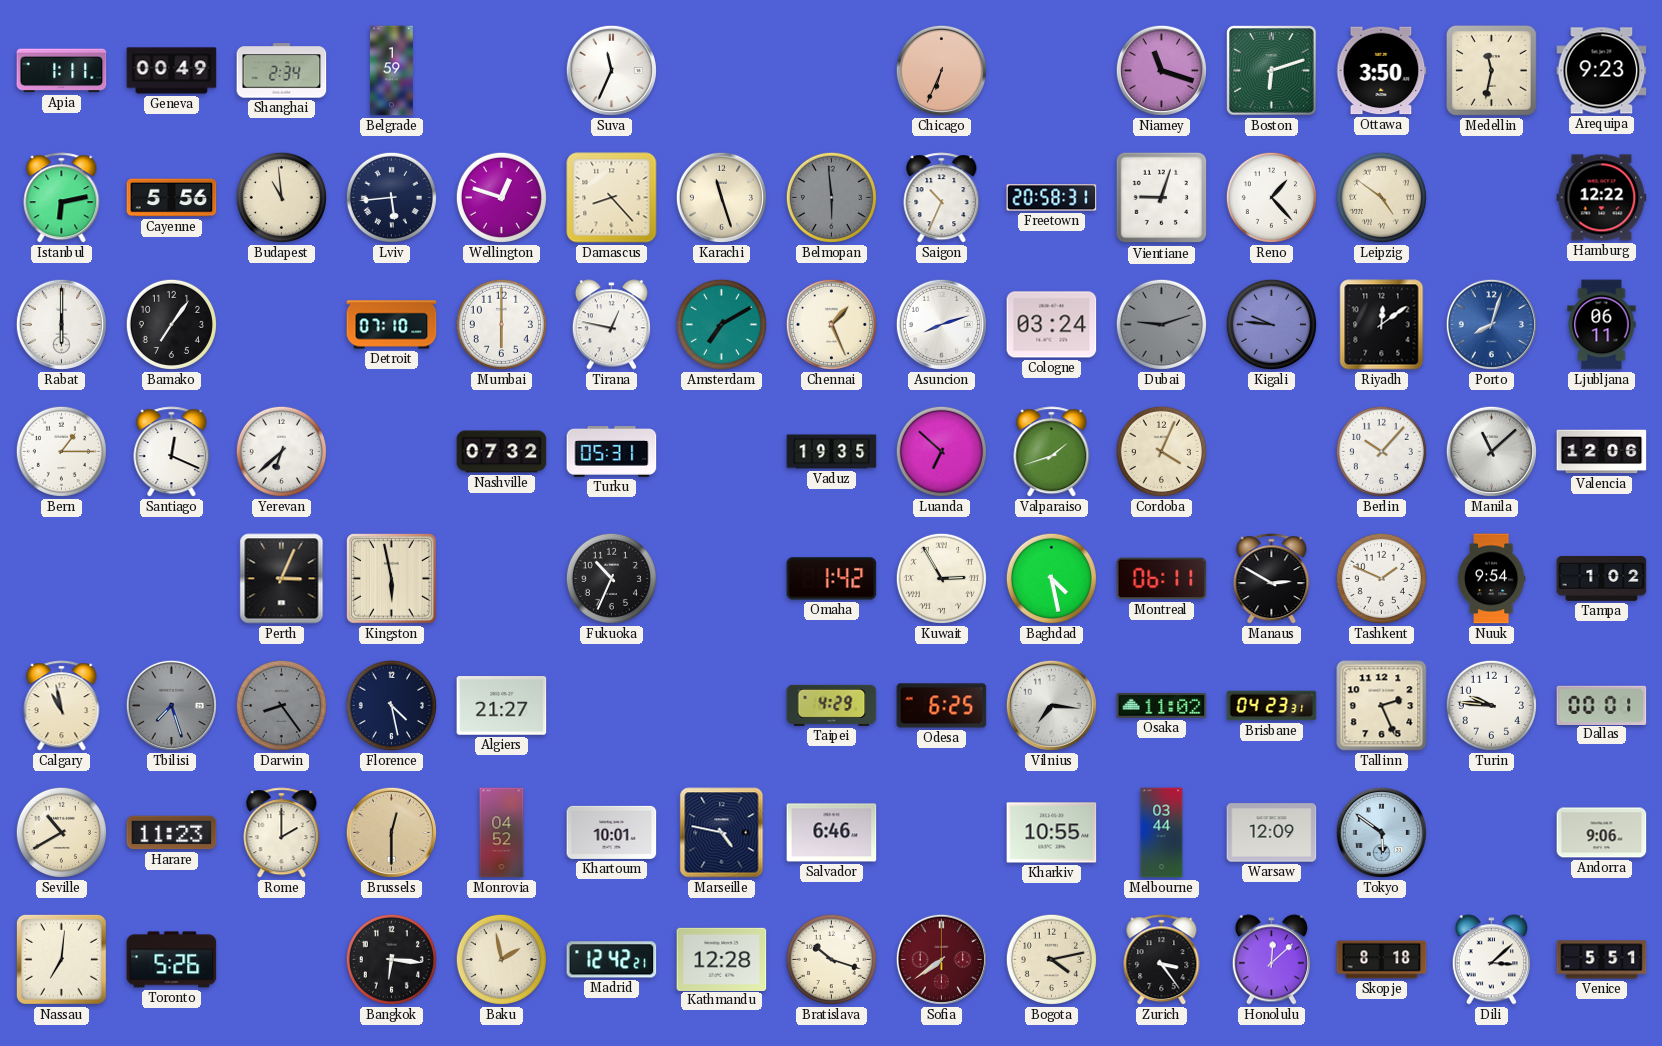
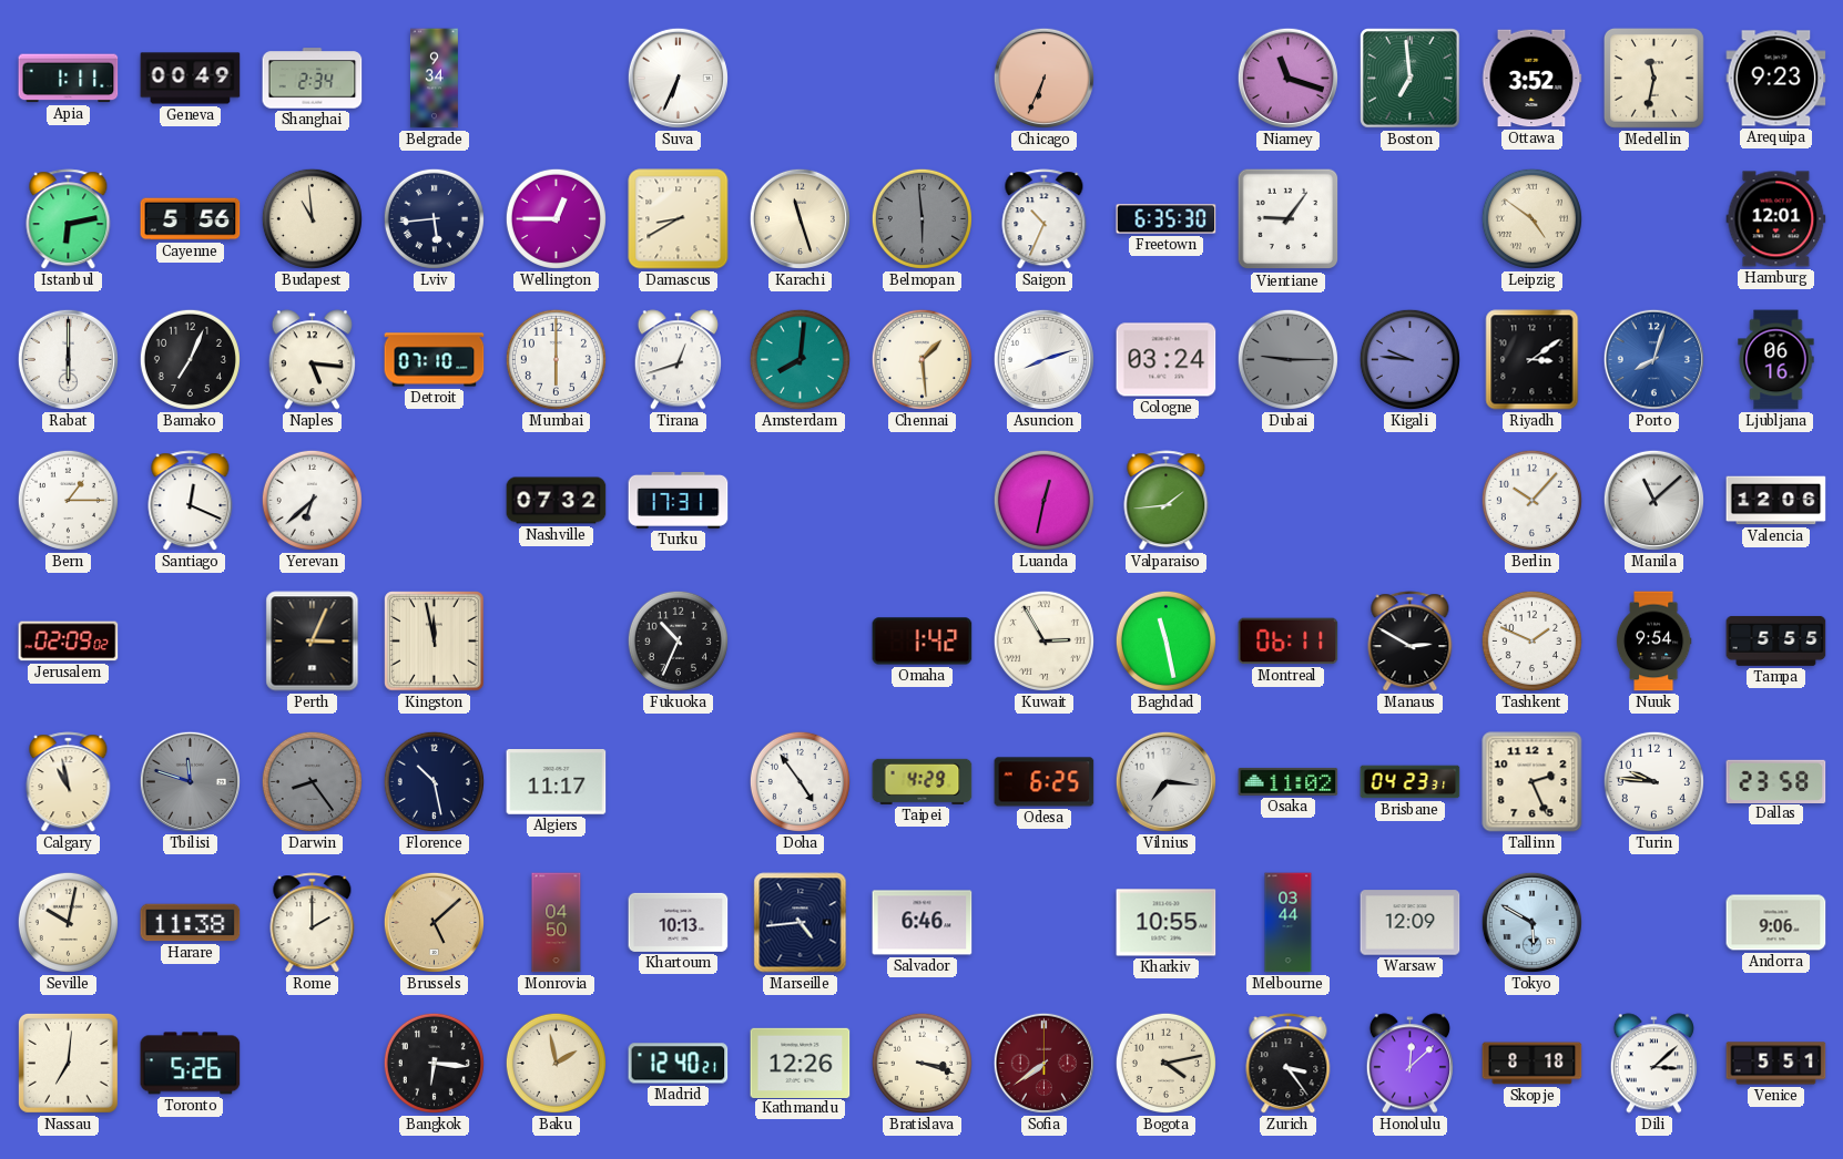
Belgrade: 1:59 -> 9:34 (434, 79)
Suva: 11:34 -> 6:34 (678, 78)
Boston: 6:12 -> 6:59 (1411, 79)
Ottawa: 3:50 -> 3:52 (1531, 79)
Wellington: 12:48 -> 12:45 (556, 218)
Damascus: 8:23 -> 8:40 (679, 219)
Freetown: 20:58 -> 6:35 (1167, 219)
Vientiane: 9:03 -> 9:06 (1289, 219)
Reno: 1:23 -> none (1271, 197)
Hamburg: 12:22 -> 12:01 (1776, 219)
Bamako: 7:06 -> 7:04 (190, 359)
Naples: none -> 5:16 (312, 360)
Tirana: 12:47 -> 12:42 (678, 360)
Amsterdam: 7:10 -> 8:01 (800, 359)
Chennai: 1:26 -> 1:29 (921, 359)
Dubai: 9:12 -> 9:15 (1287, 359)
Riyadh: 12:09 -> 3:09 (1533, 360)
Ljubljana: 06:11 -> 06:16 (1776, 360)
Turku: 05:31 -> 17:31 (679, 500)
Vaduz: 19:35 -> none (832, 452)
Luanda: 6:52 -> 12:32 (1043, 500)
Valparaiso: 1:42 -> 1:44 (1167, 501)
Cordoba: 4:04 -> none (1161, 451)
Jerusalem: none -> 02:09 (69, 642)
Kingston: 5:58 -> 11:58 (435, 642)
Baghdad: 4:28 -> 11:28 (1165, 640)
Tampa: 1:02 -> 5:55 (1776, 640)
Tbilisi: 7:27 -> 11:48 (190, 781)
Florence: 4:28 -> 10:28 (434, 781)
Algiers: 21:27 -> 11:17 (557, 782)
Doha: none -> 4:54 (800, 781)
Dallas: 00:01 -> 23:58 (1776, 781)
Seville: 10:40 -> 10:02 (68, 922)
Harare: 11:23 -> 11:38 (191, 923)
Brussels: 12:30 -> 5:08 (434, 922)
Monrovia: 04:52 -> 04:50 (557, 923)
Khartoum: 10:01 -> 10:13 (679, 922)
Marseille: 4:47 -> 4:44 (801, 923)
Tokyo: 5:51 -> 5:50 (1531, 922)
Madrid: 12:42 -> 12:40 (679, 1064)
Kathmandu: 12:28 -> 12:26 (801, 1063)
Bratislava: 10:18 -> 3:18 (921, 1063)
